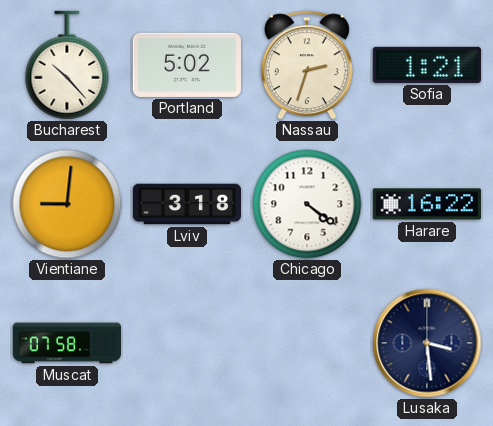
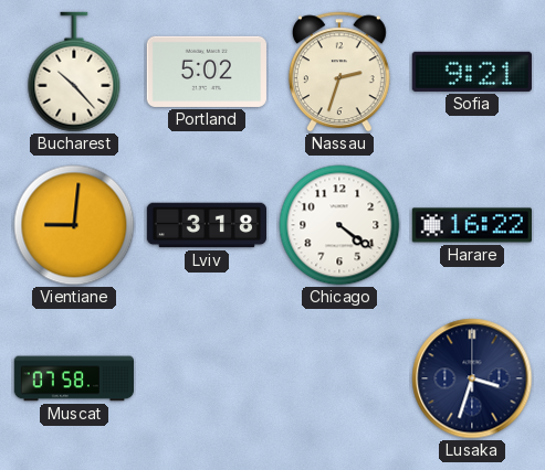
Sofia: 1:21 -> 9:21 (472, 72)
Lusaka: 3:29 -> 3:33 (472, 378)
